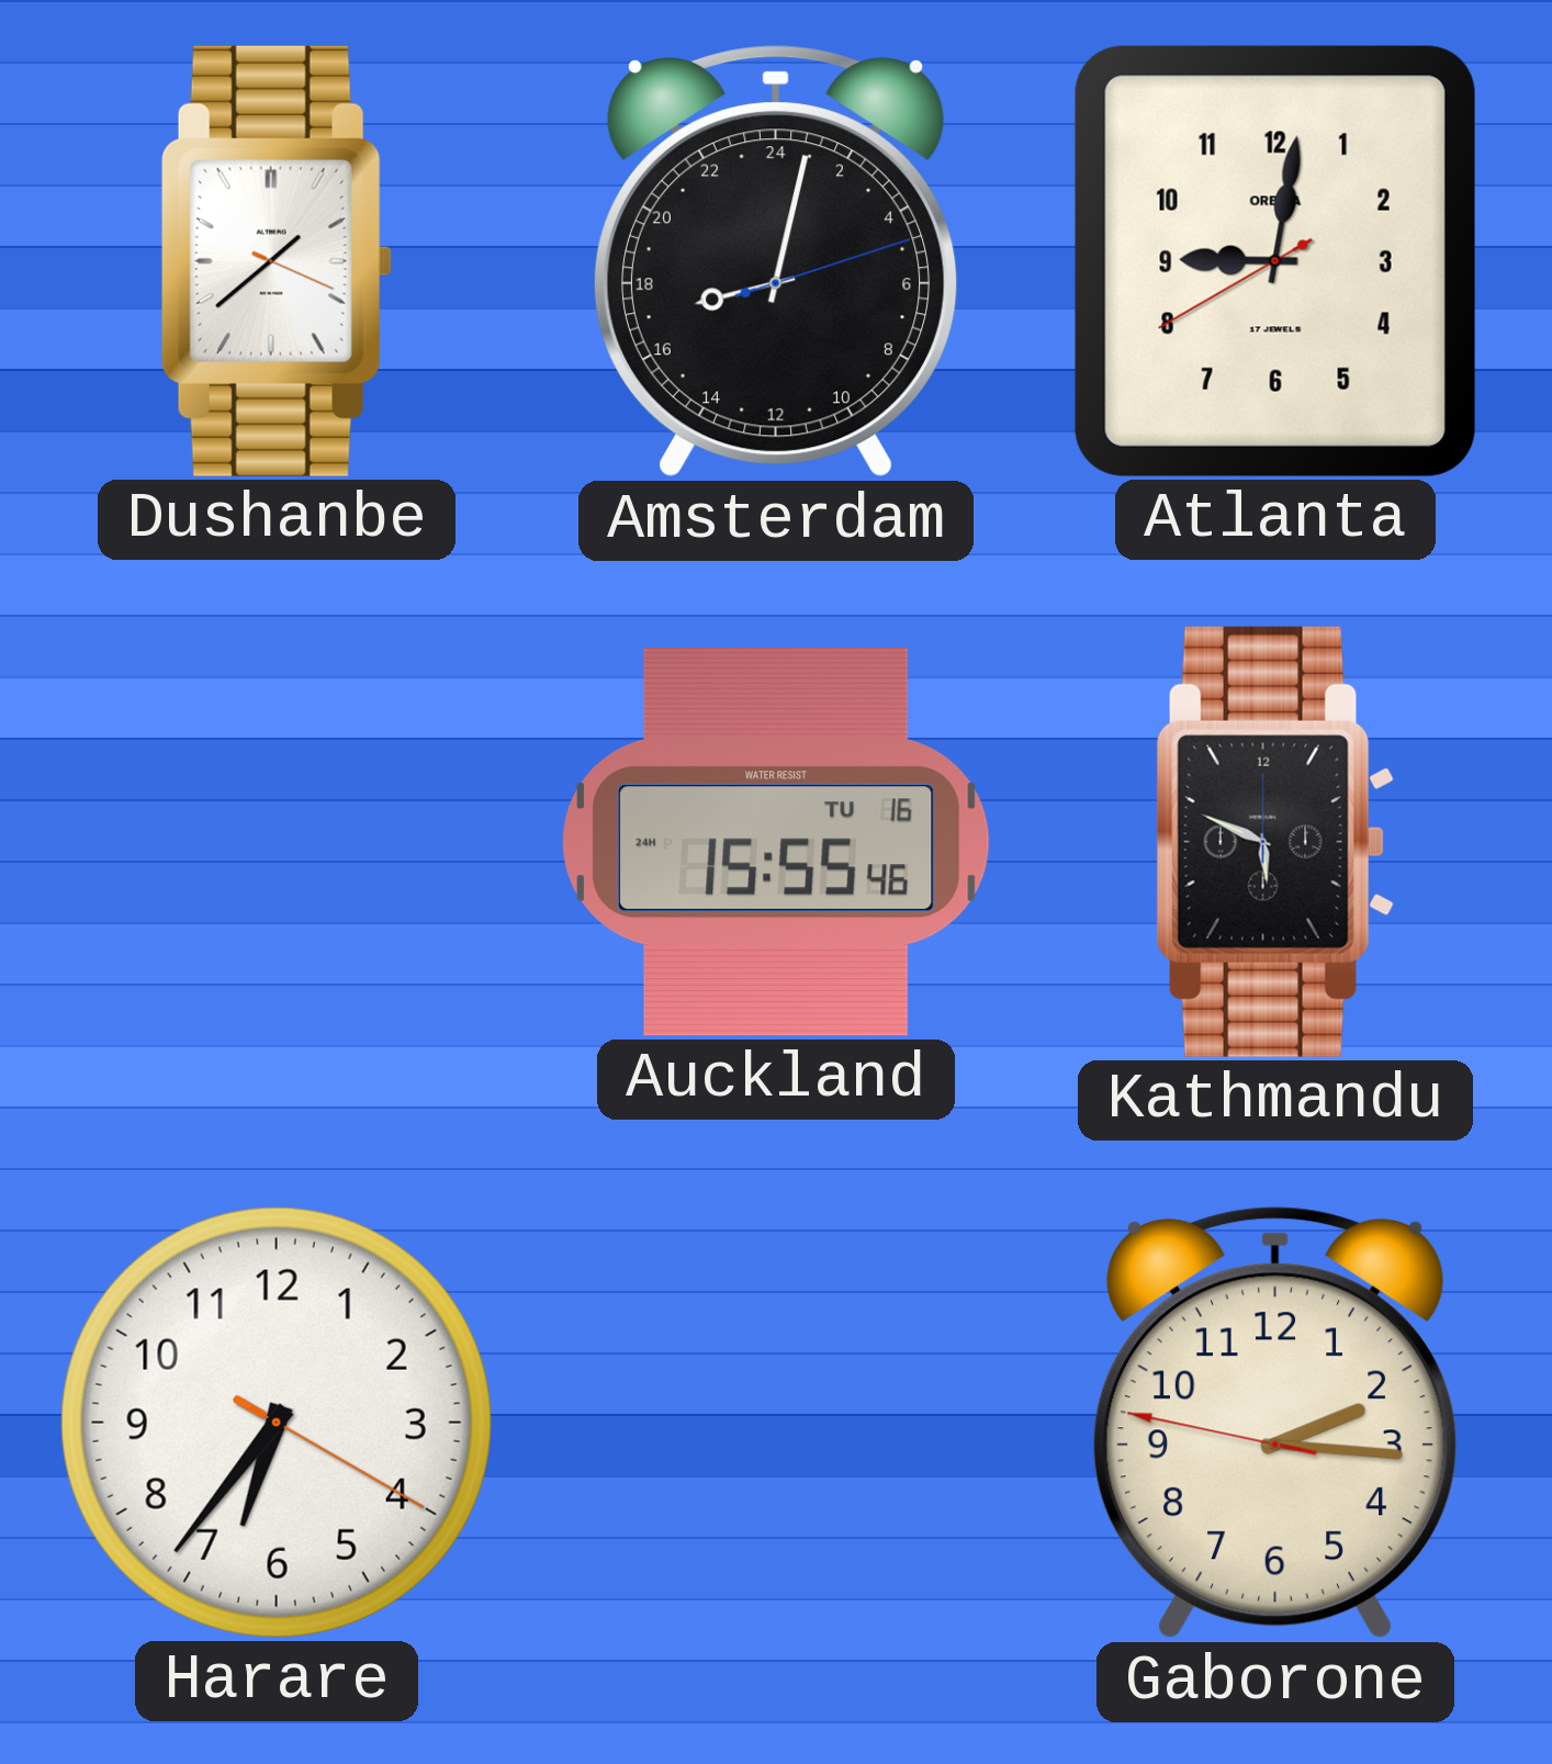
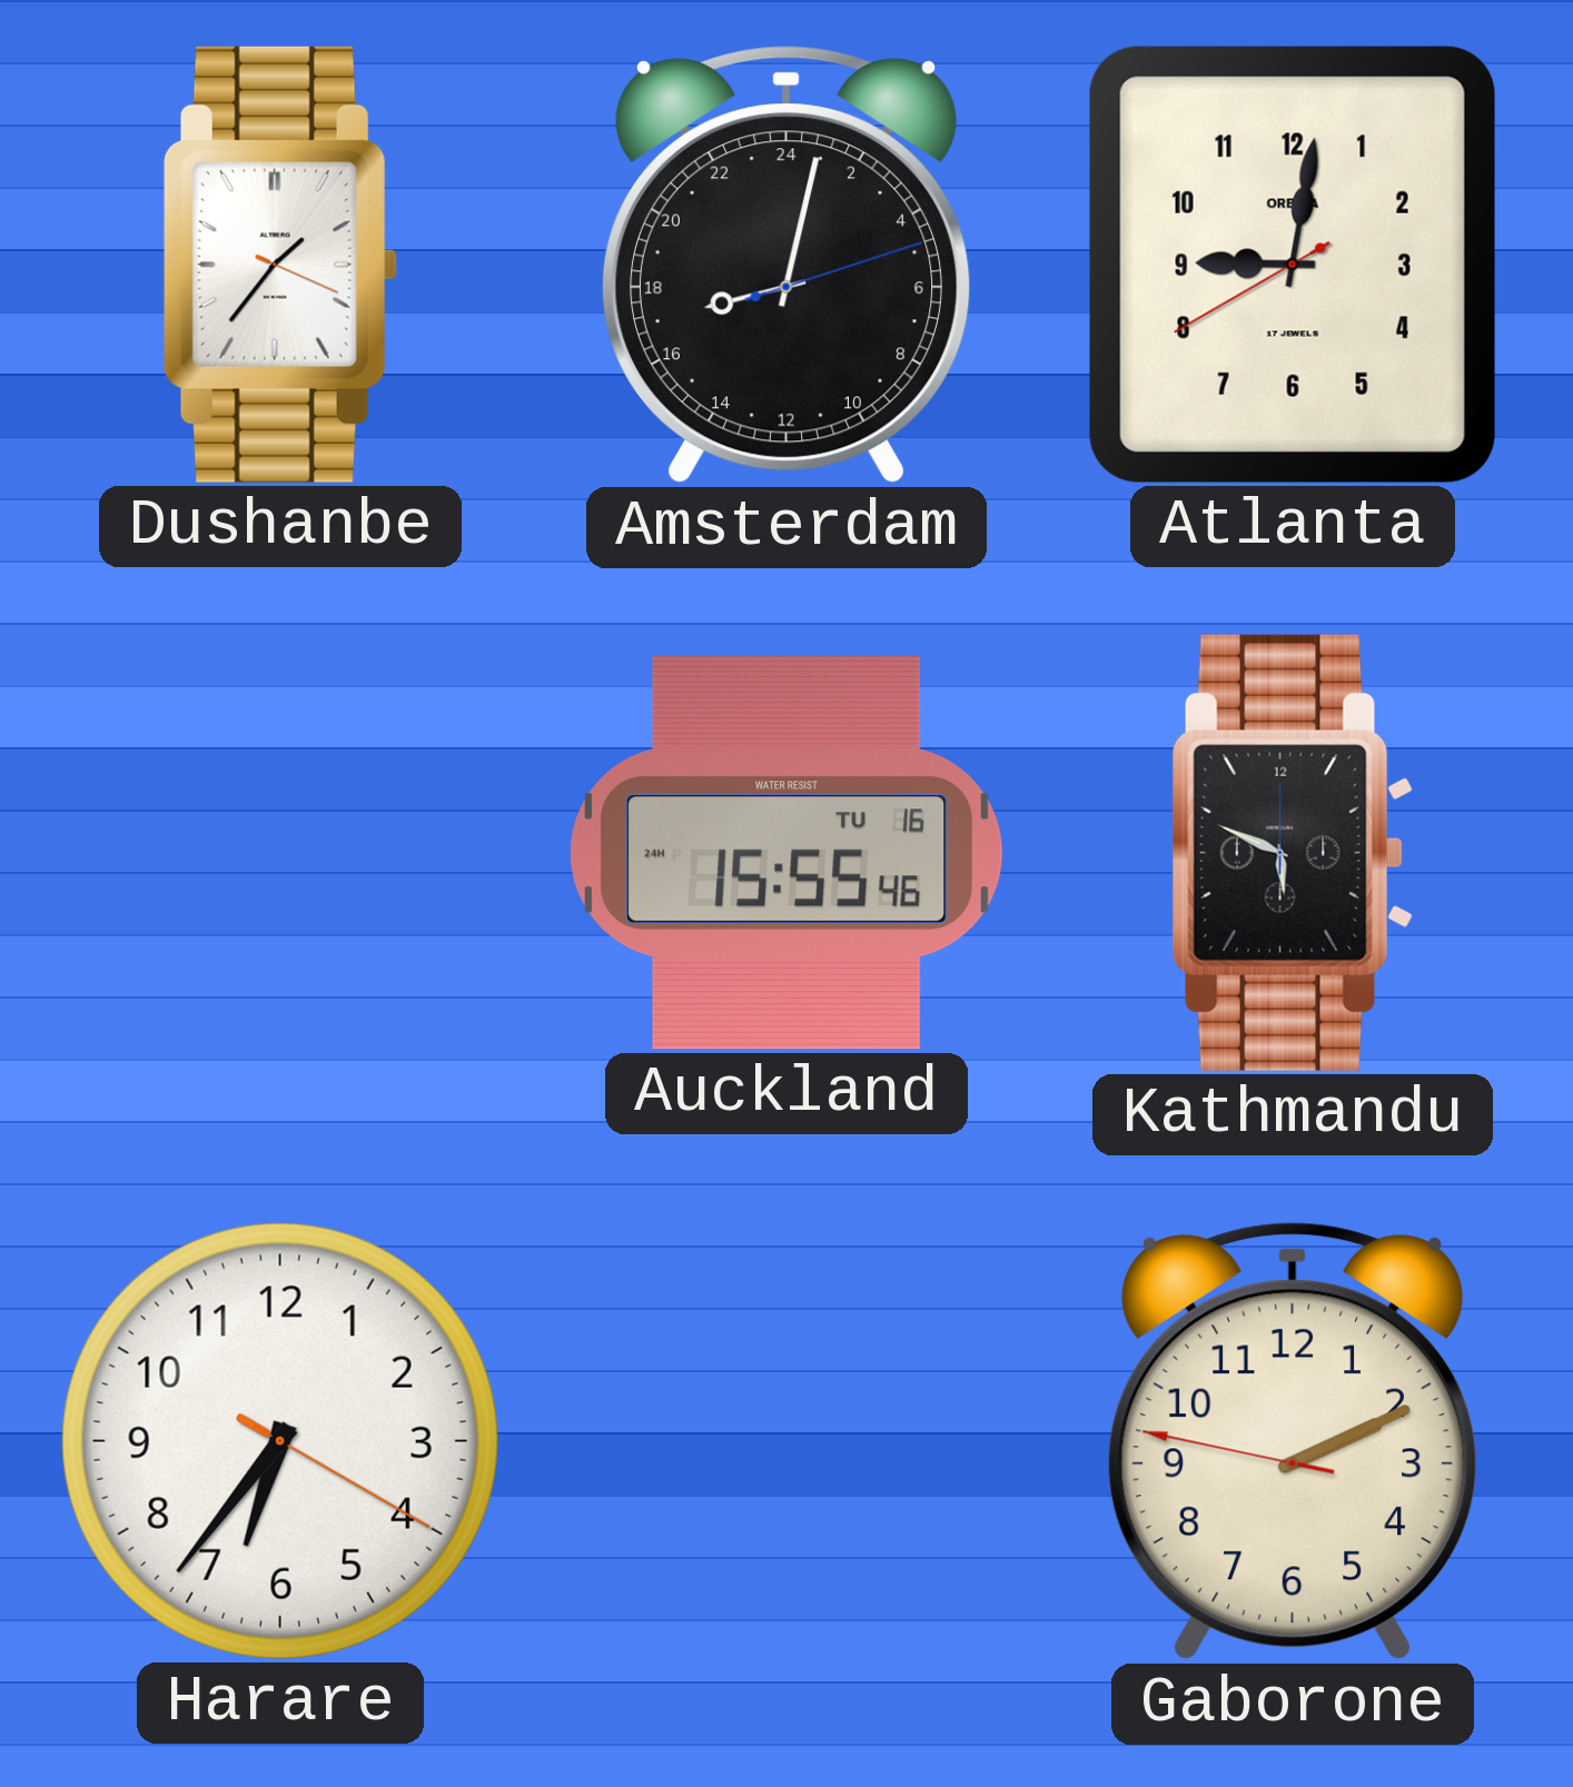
Dushanbe: 1:38 -> 1:36 (280, 265)
Gaborone: 2:15 -> 2:10 (1293, 1441)
